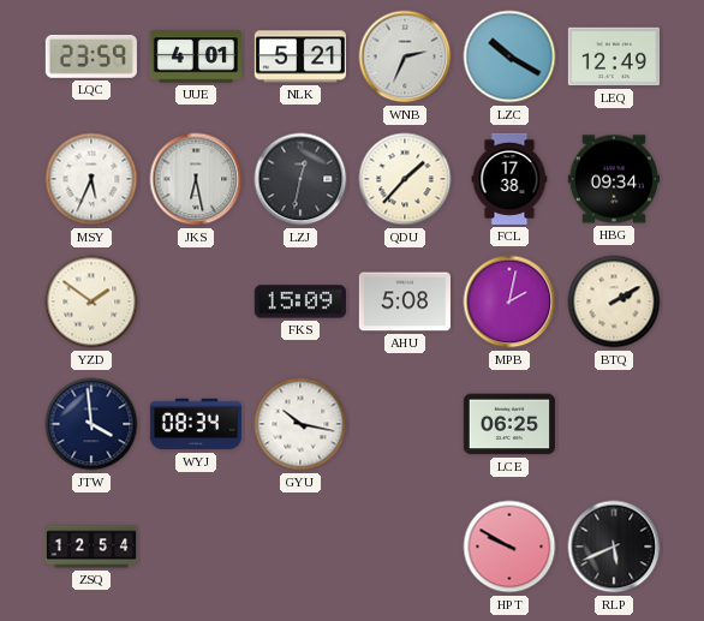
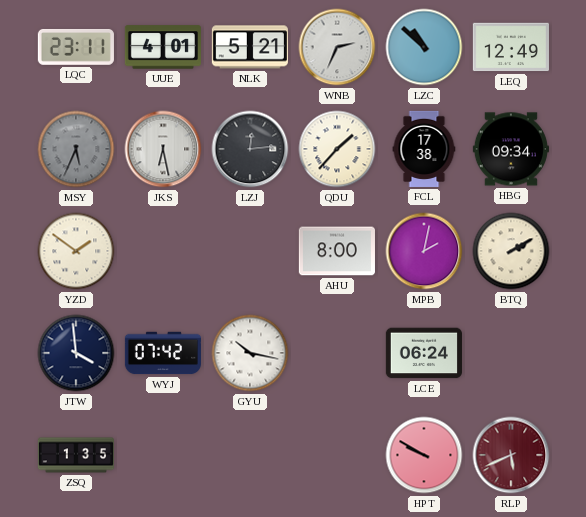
LQC: 23:59 -> 23:11 (76, 47)
LZC: 10:20 -> 10:52 (424, 47)
MSY dial: white -> grey (76, 149)
LZJ: 12:32 -> 12:14 (250, 149)
FKS: 15:09 -> none (300, 301)
AHU: 5:08 -> 8:00 (337, 251)
WYJ: 08:34 -> 07:42 (163, 353)
LCE: 06:25 -> 06:24 (424, 353)
ZSQ: 12:54 -> 1:35 (75, 455)
RLP dial: black -> burgundy (511, 455)
